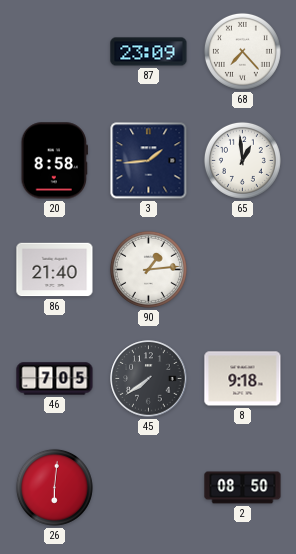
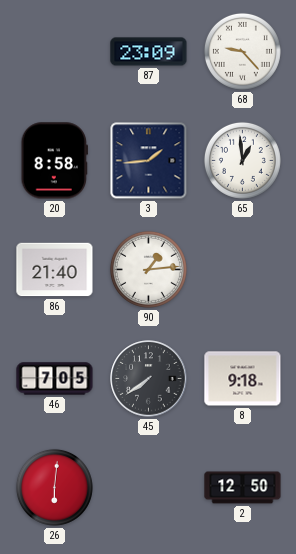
68: 7:23 -> 9:23 (242, 51)
2: 08:50 -> 12:50 (243, 488)
